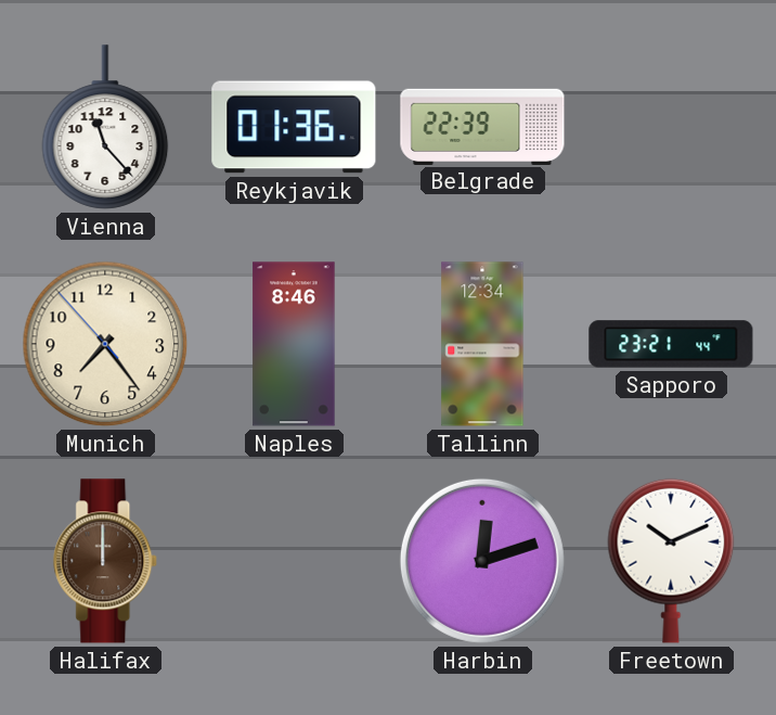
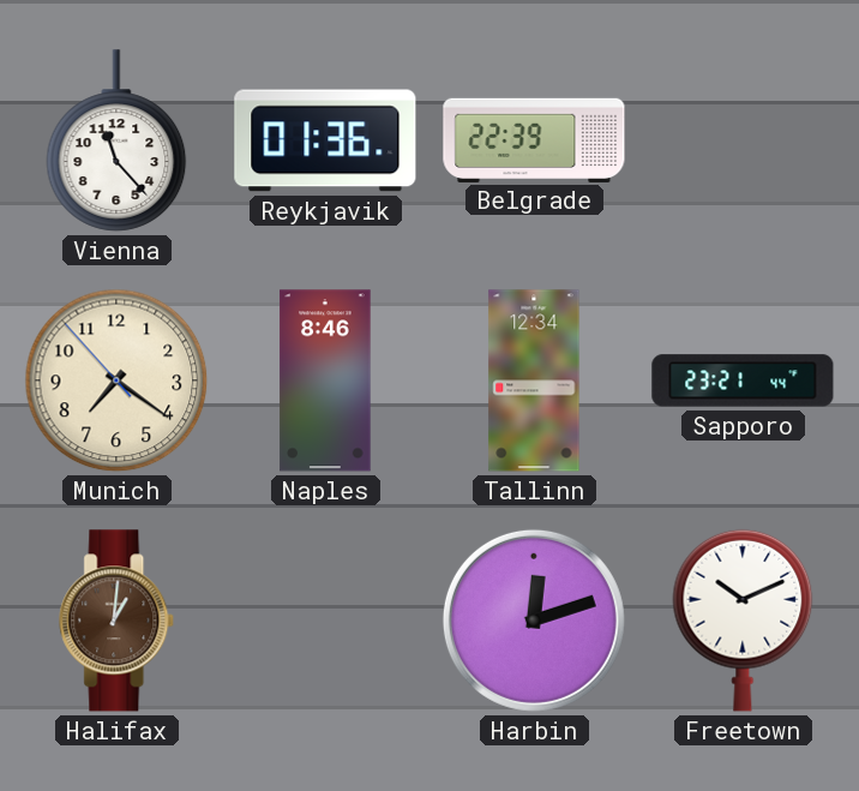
Munich: 7:23 -> 7:20 (116, 380)
Halifax: 12:00 -> 1:01 (118, 621)
